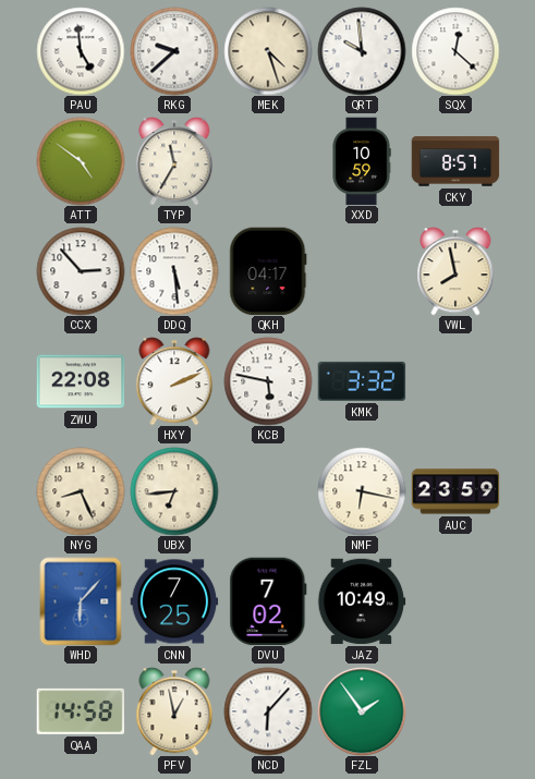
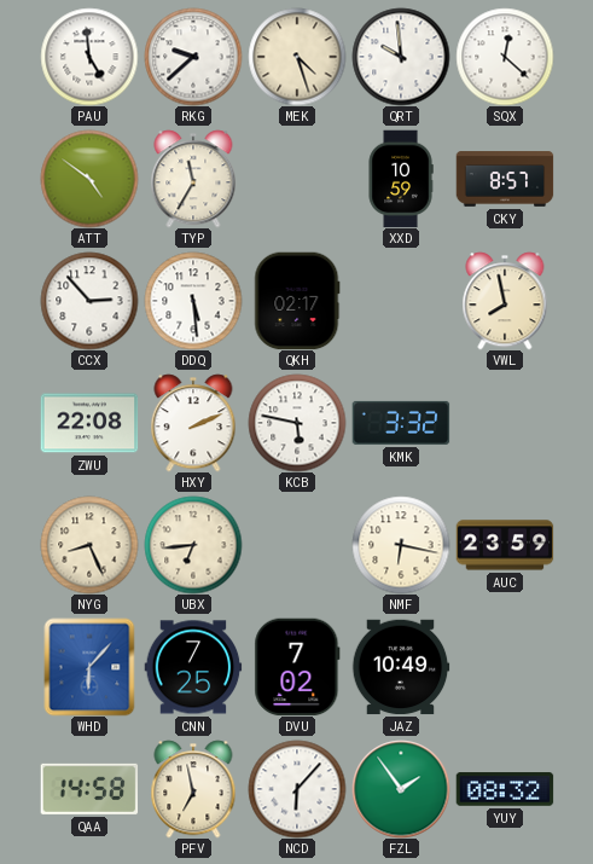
QKH: 04:17 -> 02:17 (297, 301)
PFV: 12:58 -> 6:58 (193, 789)
YUY: none -> 08:32 (505, 789)
